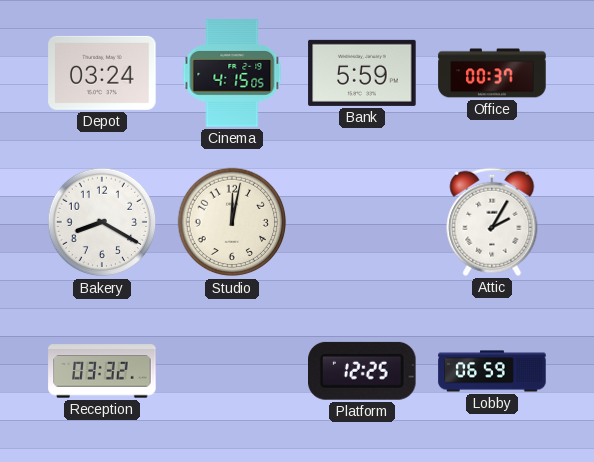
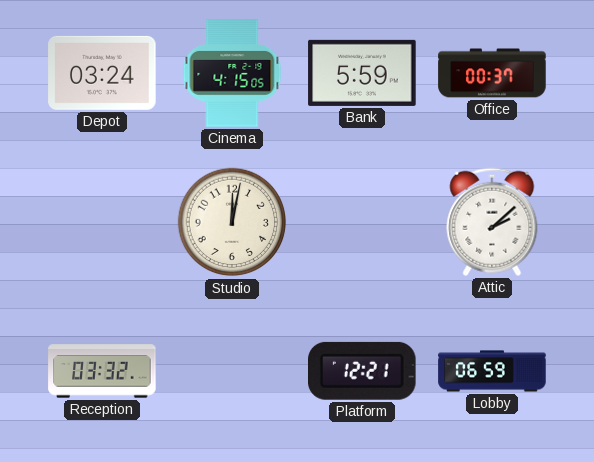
Bakery: 8:20 -> none (102, 222)
Attic: 2:05 -> 2:08 (492, 222)
Platform: 12:25 -> 12:21 (363, 371)
